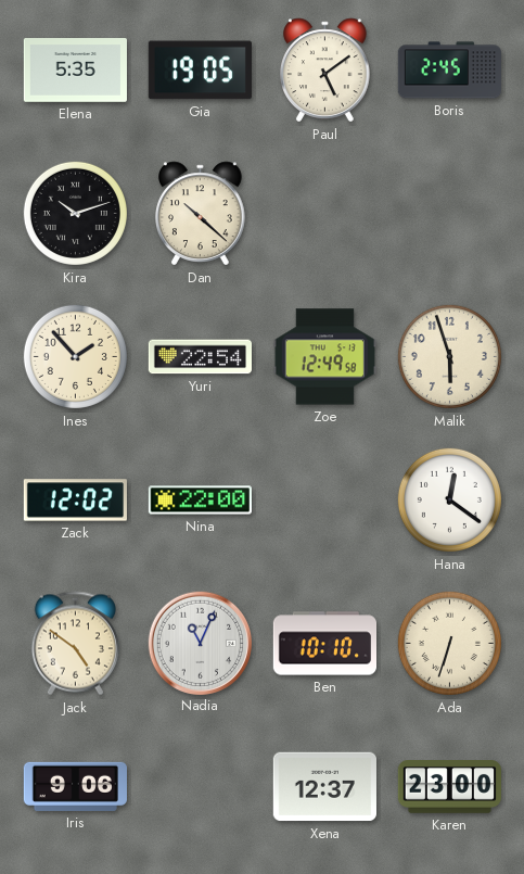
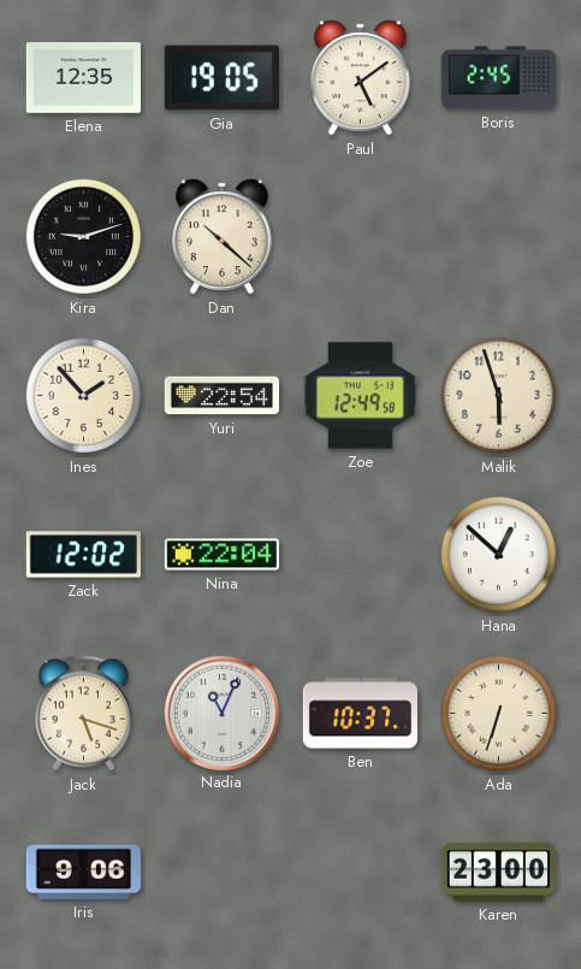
Elena: 5:35 -> 12:35 (83, 78)
Kira: 10:12 -> 9:12 (83, 236)
Nina: 22:00 -> 22:04 (221, 555)
Hana: 12:21 -> 12:52 (498, 554)
Jack: 4:51 -> 5:18 (83, 714)
Ben: 10:10 -> 10:37 (360, 714)
Xena: 12:37 -> none (324, 787)
